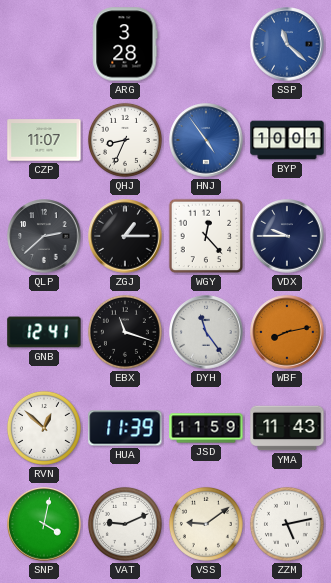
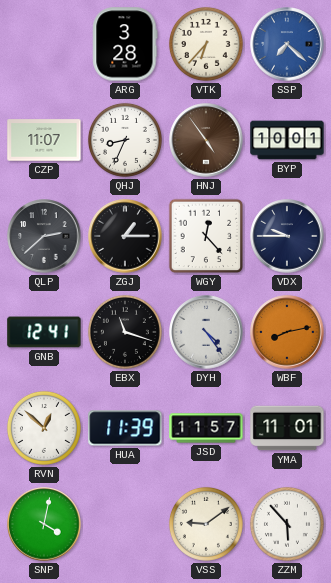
VTK: none -> 6:37 (206, 44)
SSP: 11:22 -> 7:22 (287, 44)
HNJ dial: blue -> brown (206, 140)
DYH: 11:24 -> 4:24 (206, 332)
JSD: 11:59 -> 11:57 (206, 428)
YMA: 11:43 -> 11:01 (287, 428)
VAT: 9:11 -> none (125, 524)
ZZM: 5:13 -> 5:53 (287, 524)
